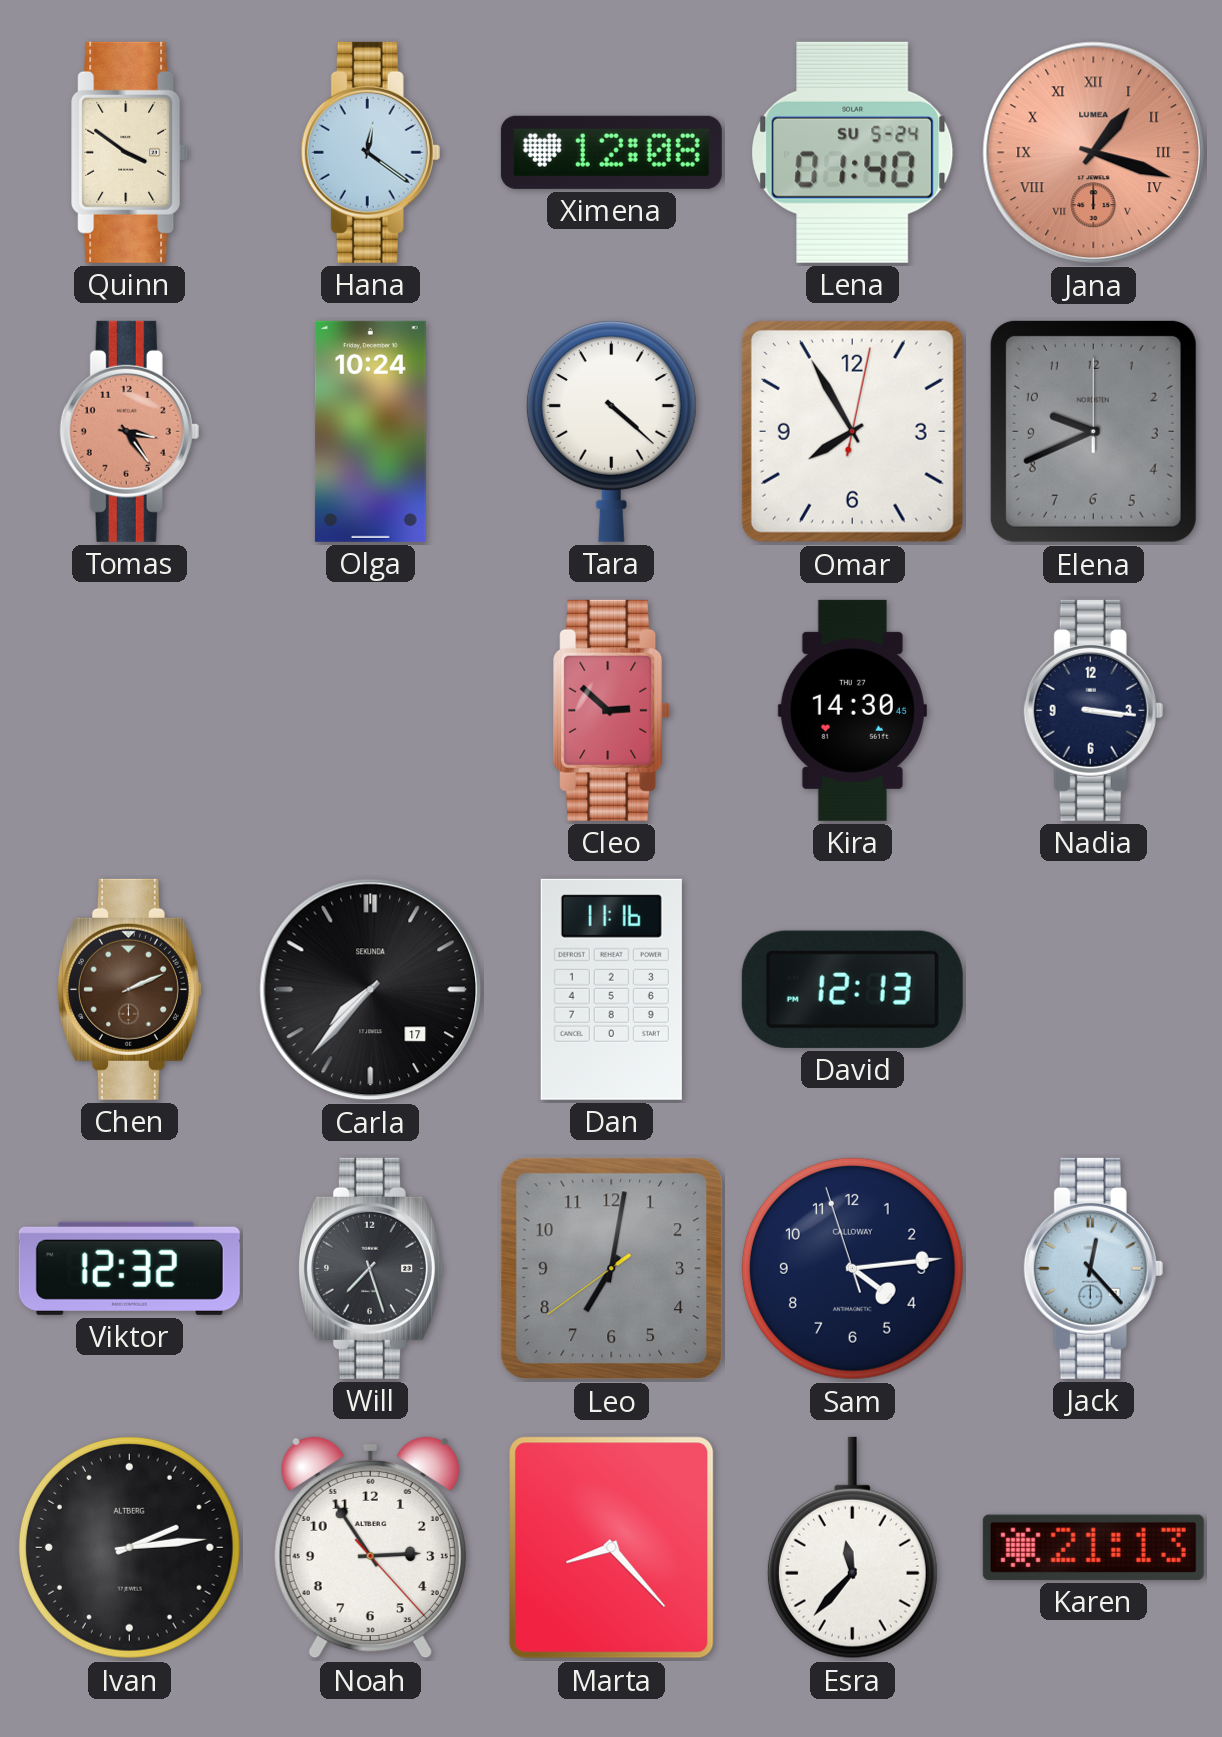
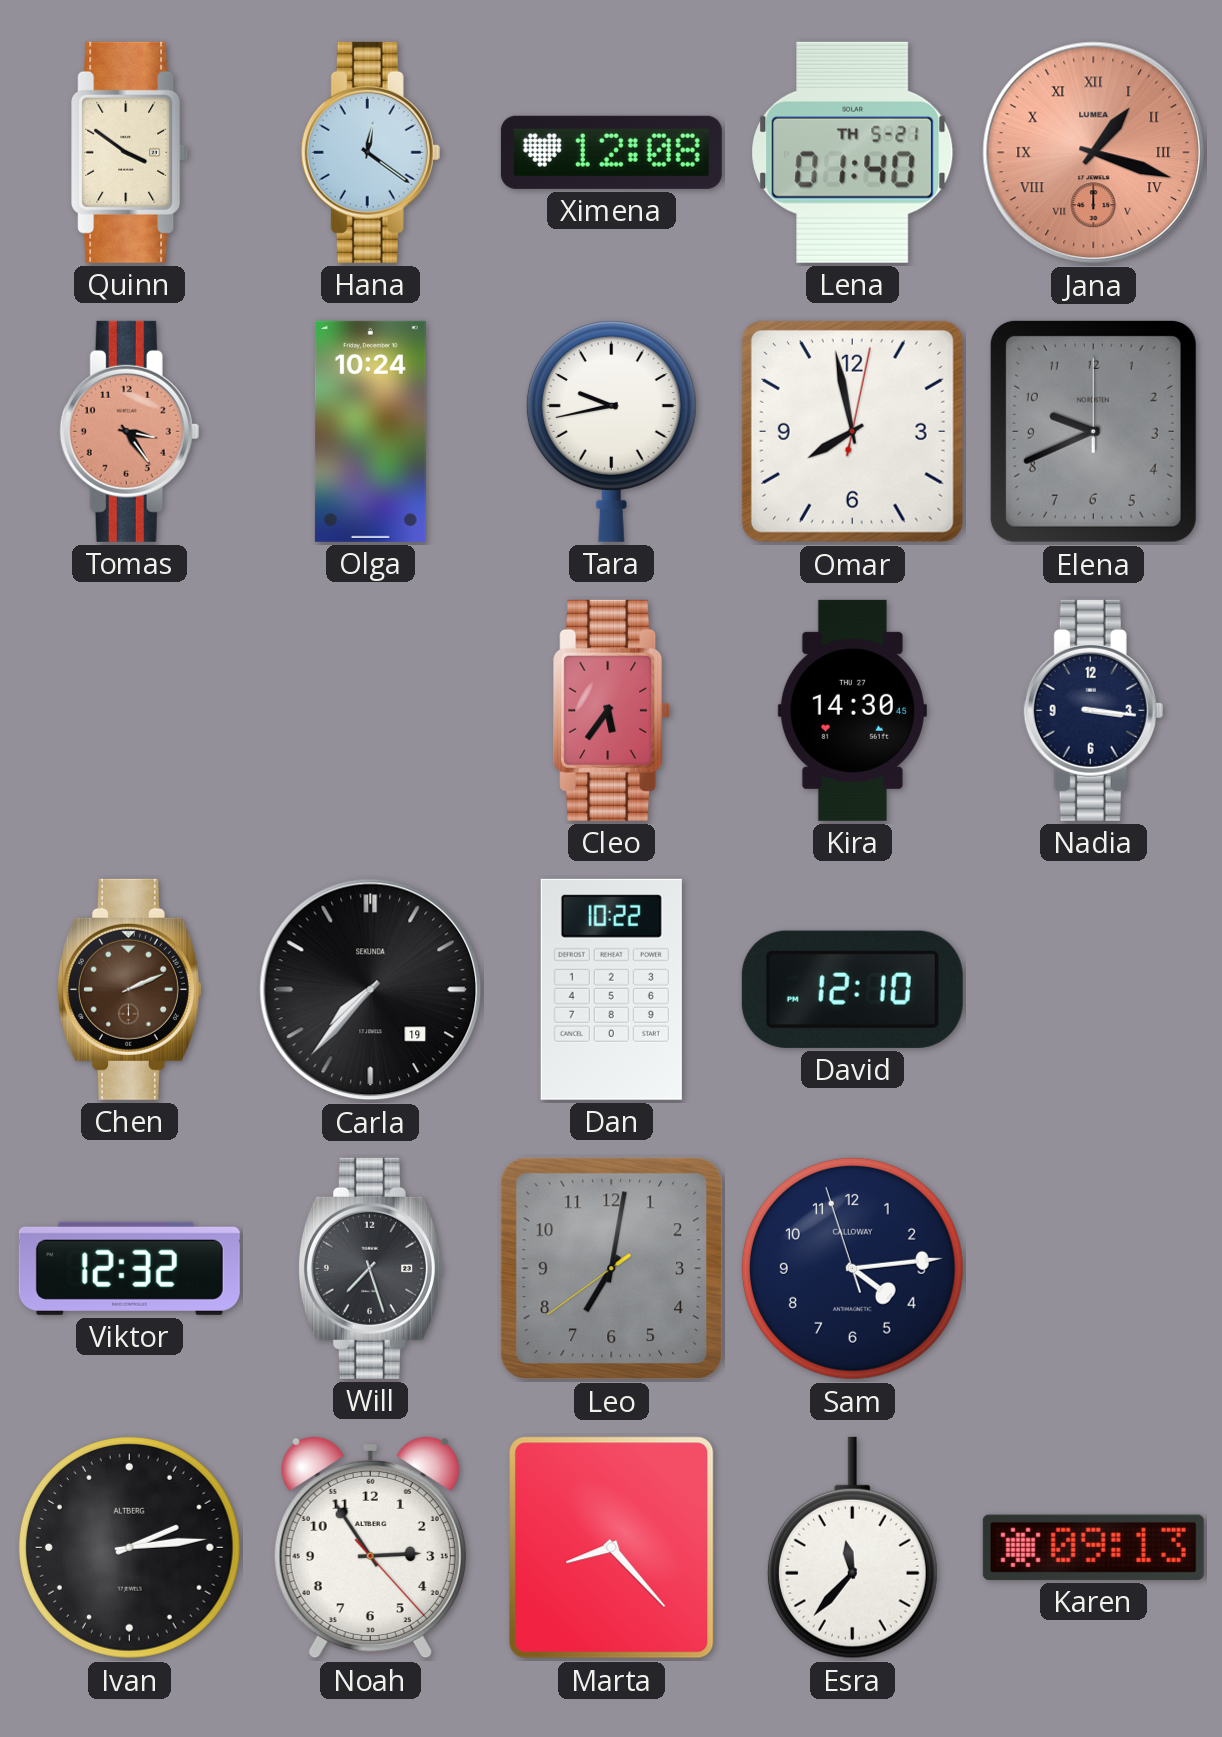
Lena date: SU 5-24 -> TH 5-21 (853, 152)
Tara: 4:22 -> 9:43 (611, 431)
Omar: 7:55 -> 7:58 (852, 431)
Cleo: 2:52 -> 5:36 (612, 710)
Carla date: 17 -> 19 (371, 990)
Dan: 11:16 -> 10:22 (611, 989)
David: 12:13 -> 12:10 (852, 989)
Jack: 12:23 -> none (1094, 1268)
Karen: 21:13 -> 09:13 (1093, 1547)
